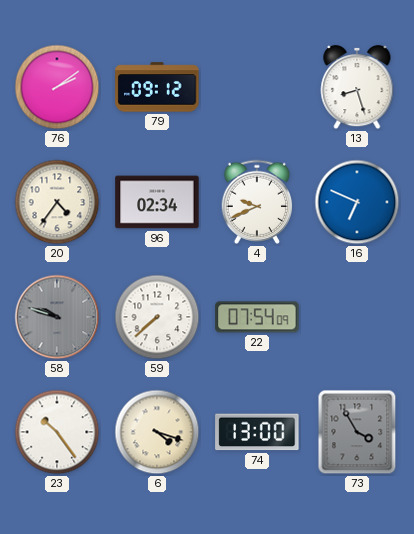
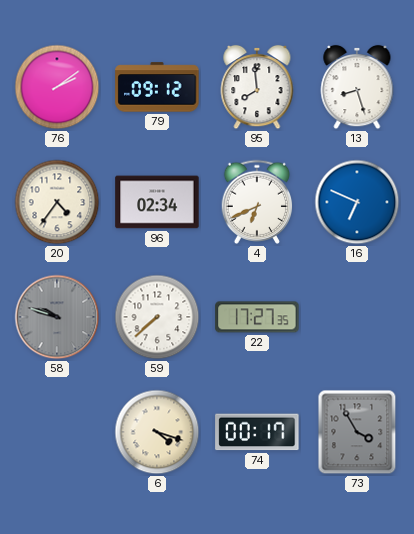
95: none -> 7:59 (257, 87)
4: 9:41 -> 6:41 (257, 202)
22: 07:54 -> 17:27 (257, 317)
23: 10:24 -> none (57, 432)
74: 13:00 -> 00:17 (257, 432)
